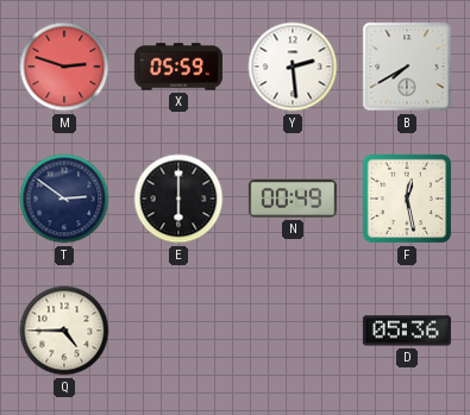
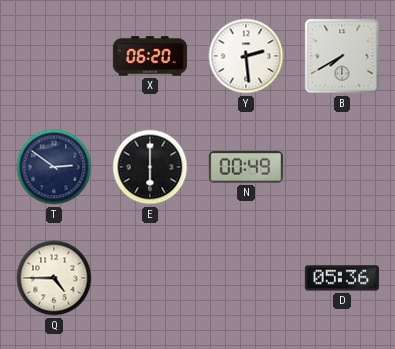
M: 2:48 -> none (64, 67)
X: 05:59 -> 06:20 (149, 56)
F: 12:28 -> none (407, 199)
